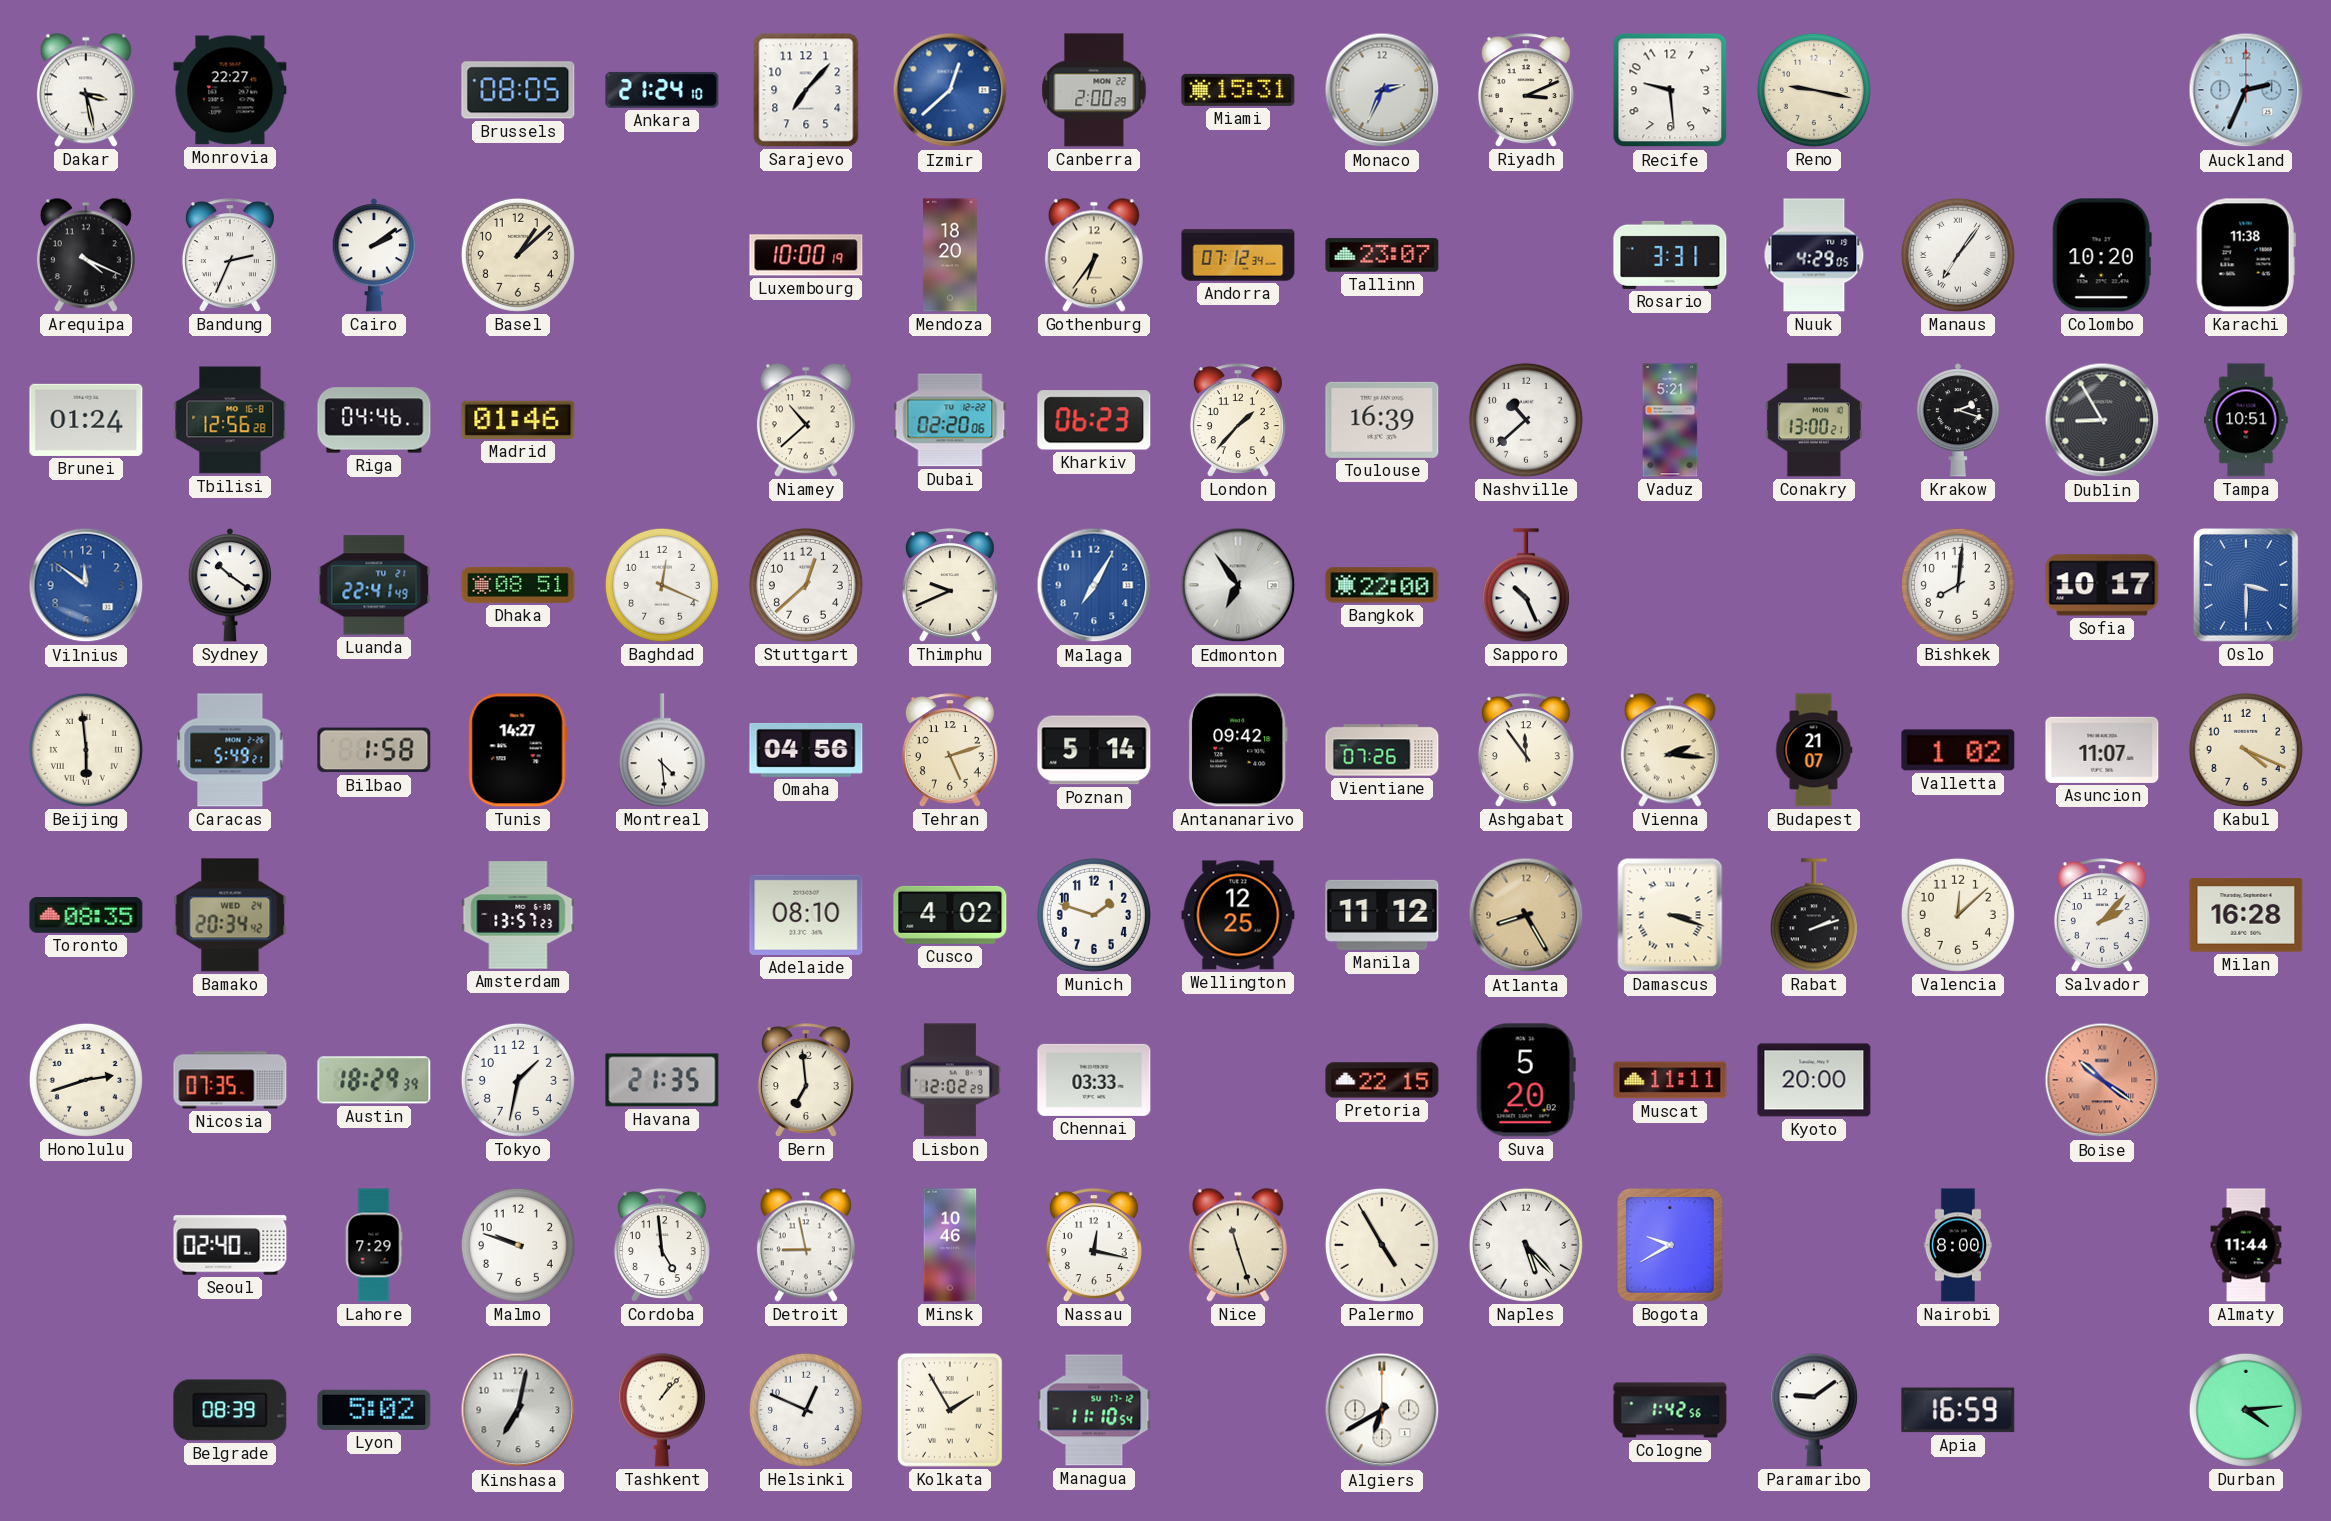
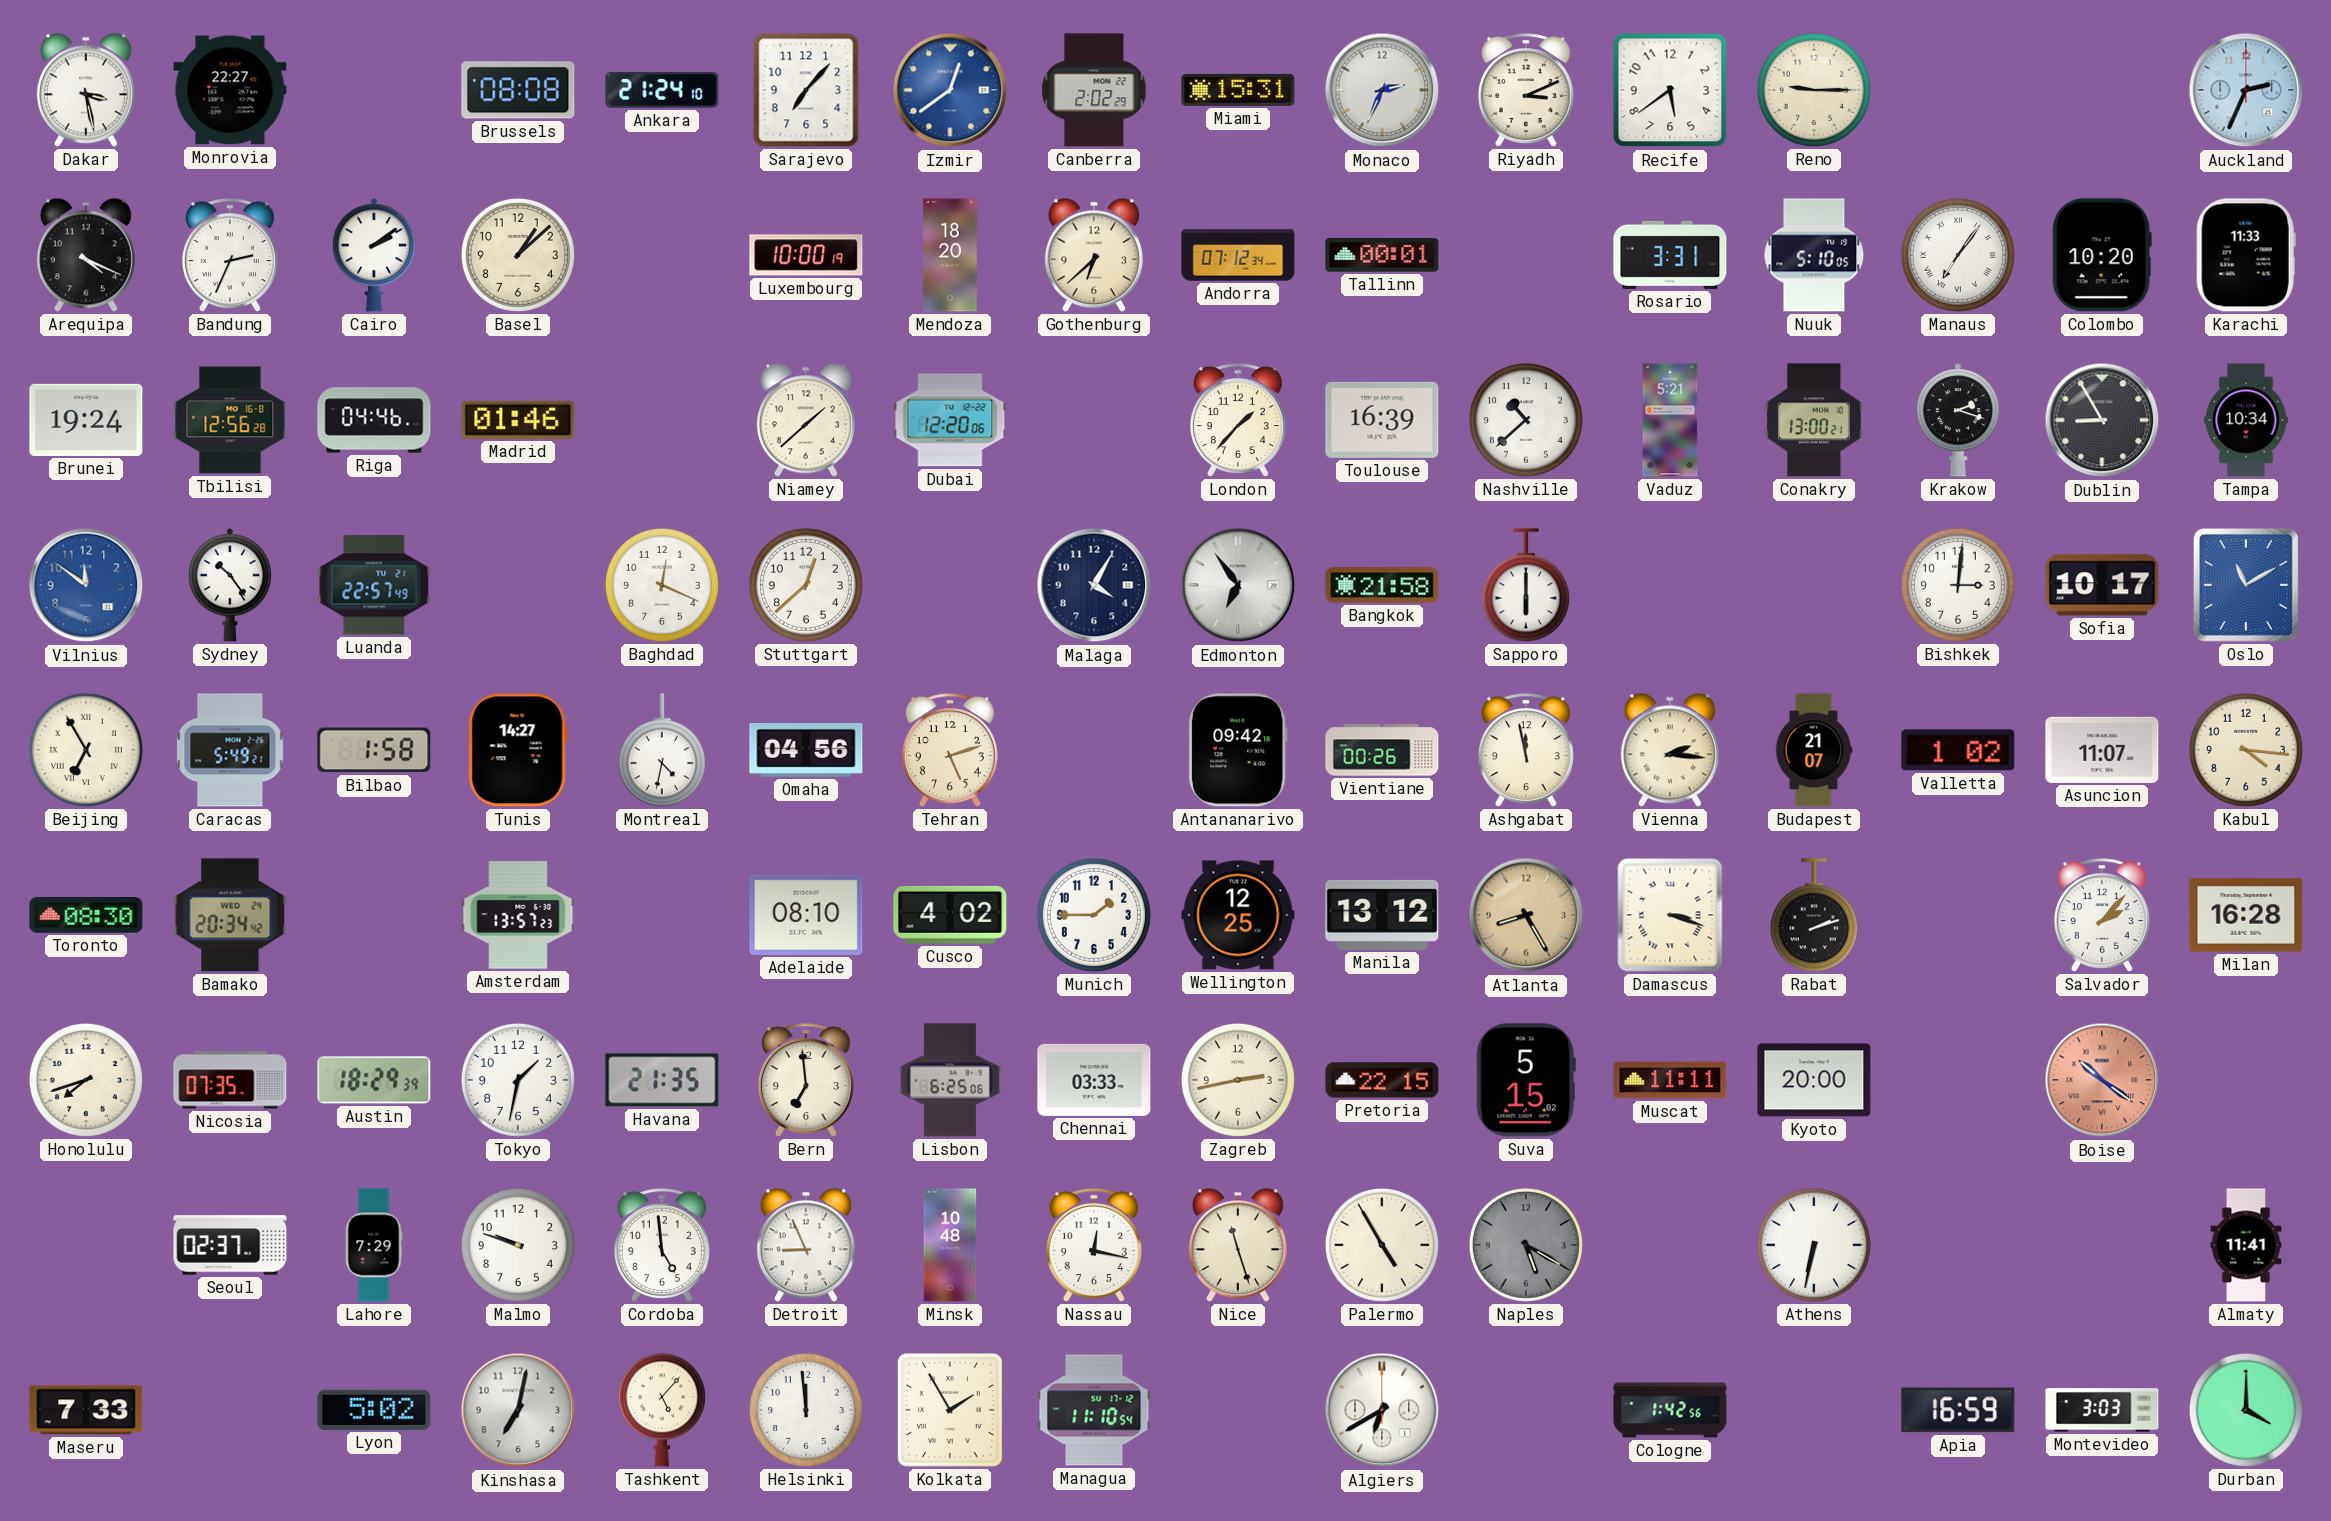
Brussels: 08:05 -> 08:08 (518, 90)
Izmir: 12:38 -> 12:39 (950, 90)
Canberra: 2:00 -> 2:02 (1094, 90)
Recife: 9:29 -> 5:39 (1670, 90)
Reno: 9:17 -> 9:15 (1814, 90)
Gothenburg: 6:36 -> 6:38 (1094, 255)
Tallinn: 23:07 -> 00:01 (1382, 255)
Nuuk: 4:29 -> 5:10 (1814, 255)
Karachi: 11:38 -> 11:33 (2246, 255)
Brunei: 01:24 -> 19:24 (86, 420)
Niamey: 10:38 -> 1:38 (806, 420)
Dubai: 02:20 -> 12:20 (950, 420)
Kharkiv: 06:23 -> none (1094, 420)
Tampa: 10:51 -> 10:34 (2246, 420)
Sydney: 10:21 -> 10:24 (229, 585)
Luanda: 22:41 -> 22:57 (374, 585)
Dhaka: 08:51 -> none (518, 585)
Thimphu: 9:41 -> none (950, 585)
Malaga: 7:05 -> 4:05 (1094, 585)
Malaga dial: blue -> navy (1094, 585)
Bangkok: 22:00 -> 21:58 (1382, 585)
Sapporo: 10:26 -> 6:00 (1526, 585)
Bishkek: 8:01 -> 3:01 (1958, 585)
Oslo: 3:30 -> 11:10 (2246, 585)
Beijing: 5:59 -> 6:55 (86, 750)
Montreal: 4:29 -> 4:32 (662, 750)
Poznan: 5:14 -> none (1094, 750)
Vientiane: 07:26 -> 00:26 (1382, 750)
Ashgabat: 11:54 -> 11:58 (1526, 750)
Kabul: 4:19 -> 4:16 (2246, 750)
Toronto: 08:35 -> 08:30 (86, 916)
Munich: 1:48 -> 1:45 (1094, 915)
Manila: 11:12 -> 13:12 (1382, 915)
Valencia: 12:08 -> none (1958, 915)
Honolulu: 2:42 -> 7:42 (86, 1080)
Lisbon: 12:02 -> 6:25 (950, 1080)
Zagreb: none -> 2:43 (1238, 1080)
Suva: 5:20 -> 5:15 (1526, 1080)
Seoul: 02:40 -> 02:37 (230, 1245)
Detroit: 8:58 -> 8:56 (806, 1245)
Minsk: 10:46 -> 10:48 (950, 1245)
Naples: 5:23 -> 5:20 (1526, 1245)
Naples dial: white -> grey (1526, 1245)
Bogota: 9:40 -> none (1671, 1246)
Athens: none -> 6:32 (1814, 1245)
Nairobi: 8:00 -> none (1957, 1245)
Almaty: 11:44 -> 11:41 (2246, 1245)
Maseru: none -> 7:33 (86, 1410)
Belgrade: 08:39 -> none (230, 1410)
Tashkent: 1:07 -> 5:07 (662, 1410)
Helsinki: 12:49 -> 11:59 (806, 1410)
Paramaribo: 9:09 -> none (1814, 1410)
Montevideo: none -> 3:03 (2102, 1410)
Durban: 4:14 -> 4:00 (2246, 1410)
